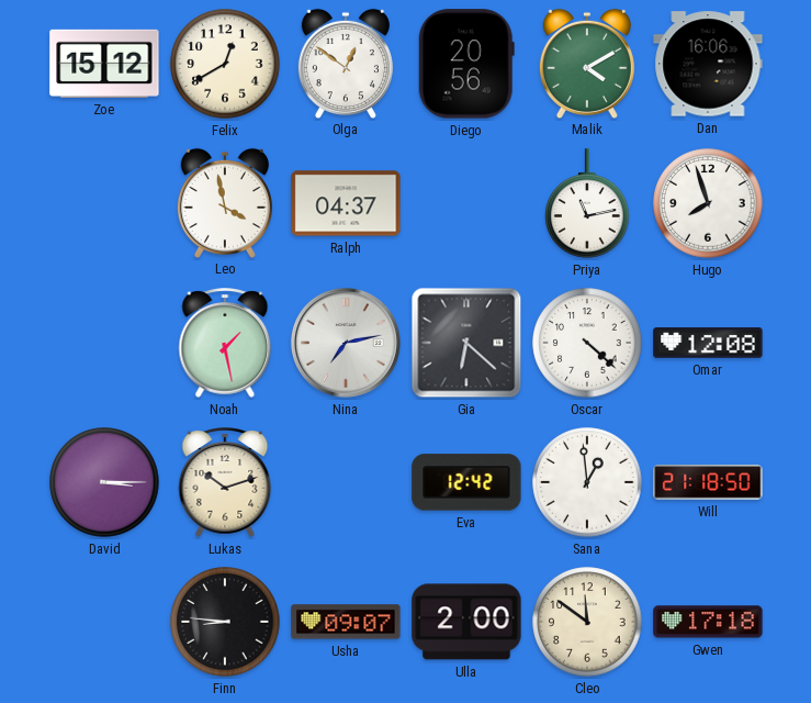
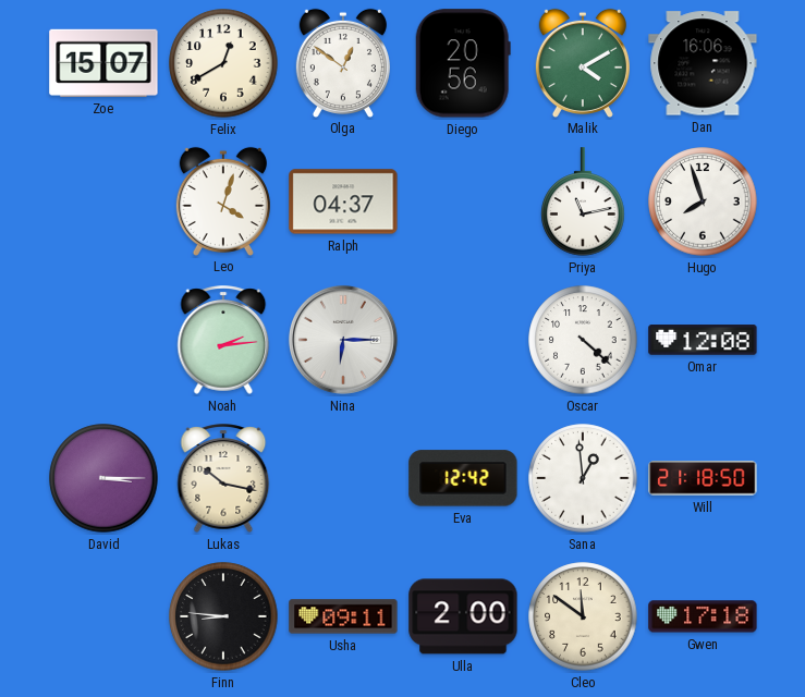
Zoe: 15:12 -> 15:07 (103, 63)
Leo: 3:58 -> 4:03 (223, 200)
Noah: 1:28 -> 2:14 (223, 340)
Nina: 7:13 -> 6:15 (343, 340)
Gia: 6:22 -> none (466, 343)
Lukas: 10:12 -> 10:17 (223, 478)
Usha: 09:07 -> 09:11 (343, 616)
